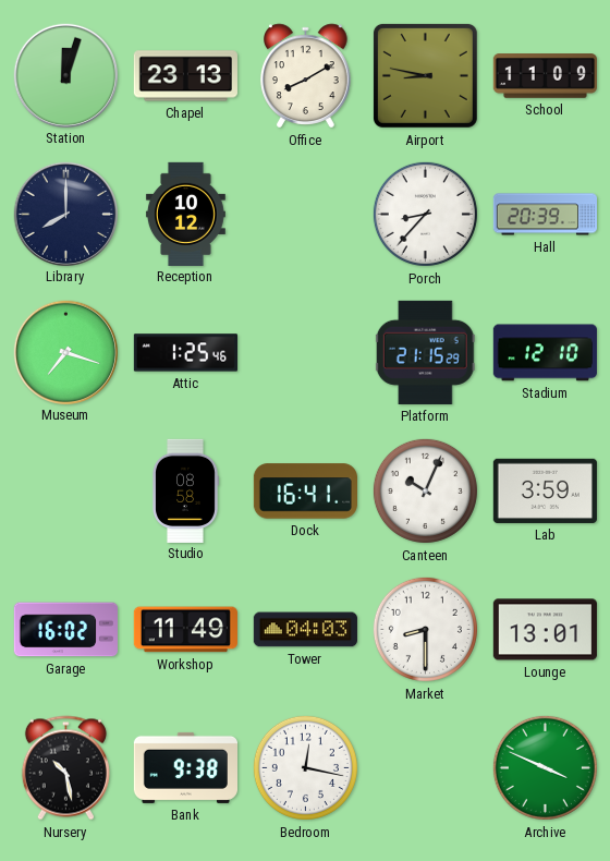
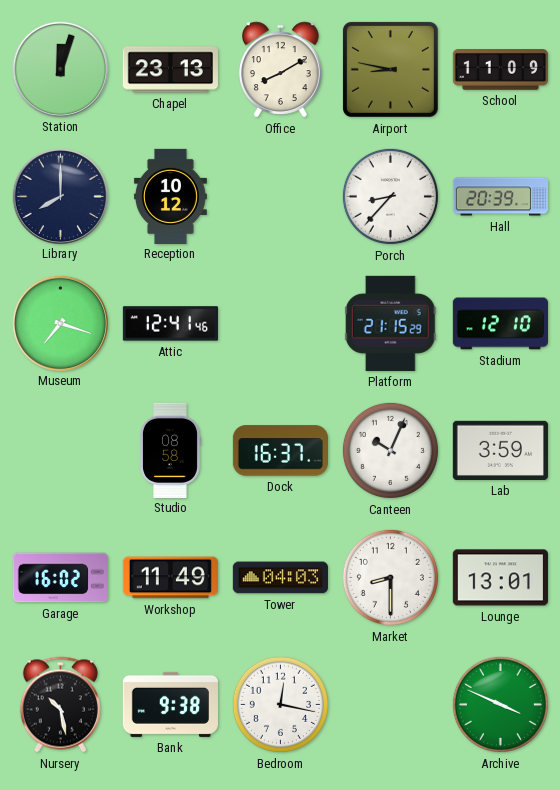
Attic: 1:25 -> 12:41 (170, 324)
Dock: 16:41 -> 16:37 (280, 451)
